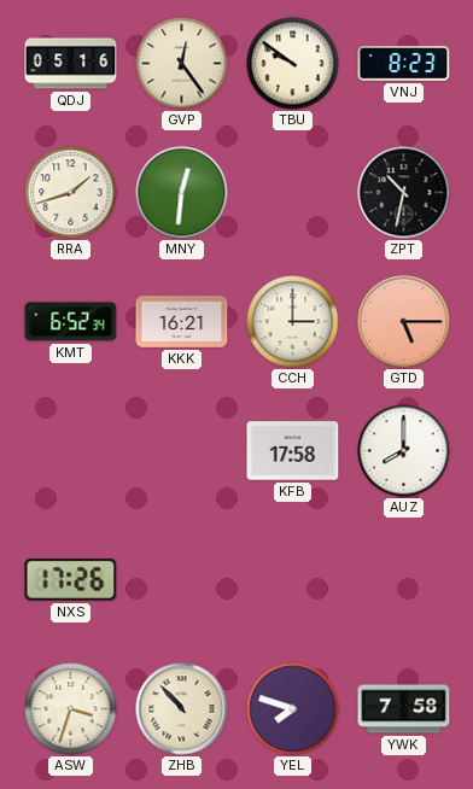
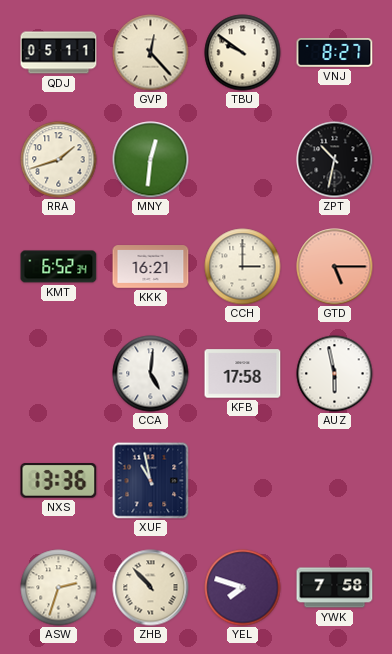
QDJ: 05:16 -> 05:11 (59, 53)
GVP: 12:24 -> 12:23 (151, 53)
VNJ: 8:23 -> 8:27 (335, 53)
CCA: none -> 5:01 (151, 374)
AUZ: 8:00 -> 5:58 (335, 374)
NXS: 17:26 -> 13:36 (59, 481)
XUF: none -> 10:58 (151, 481)
ASW: 3:33 -> 2:33 (59, 588)
